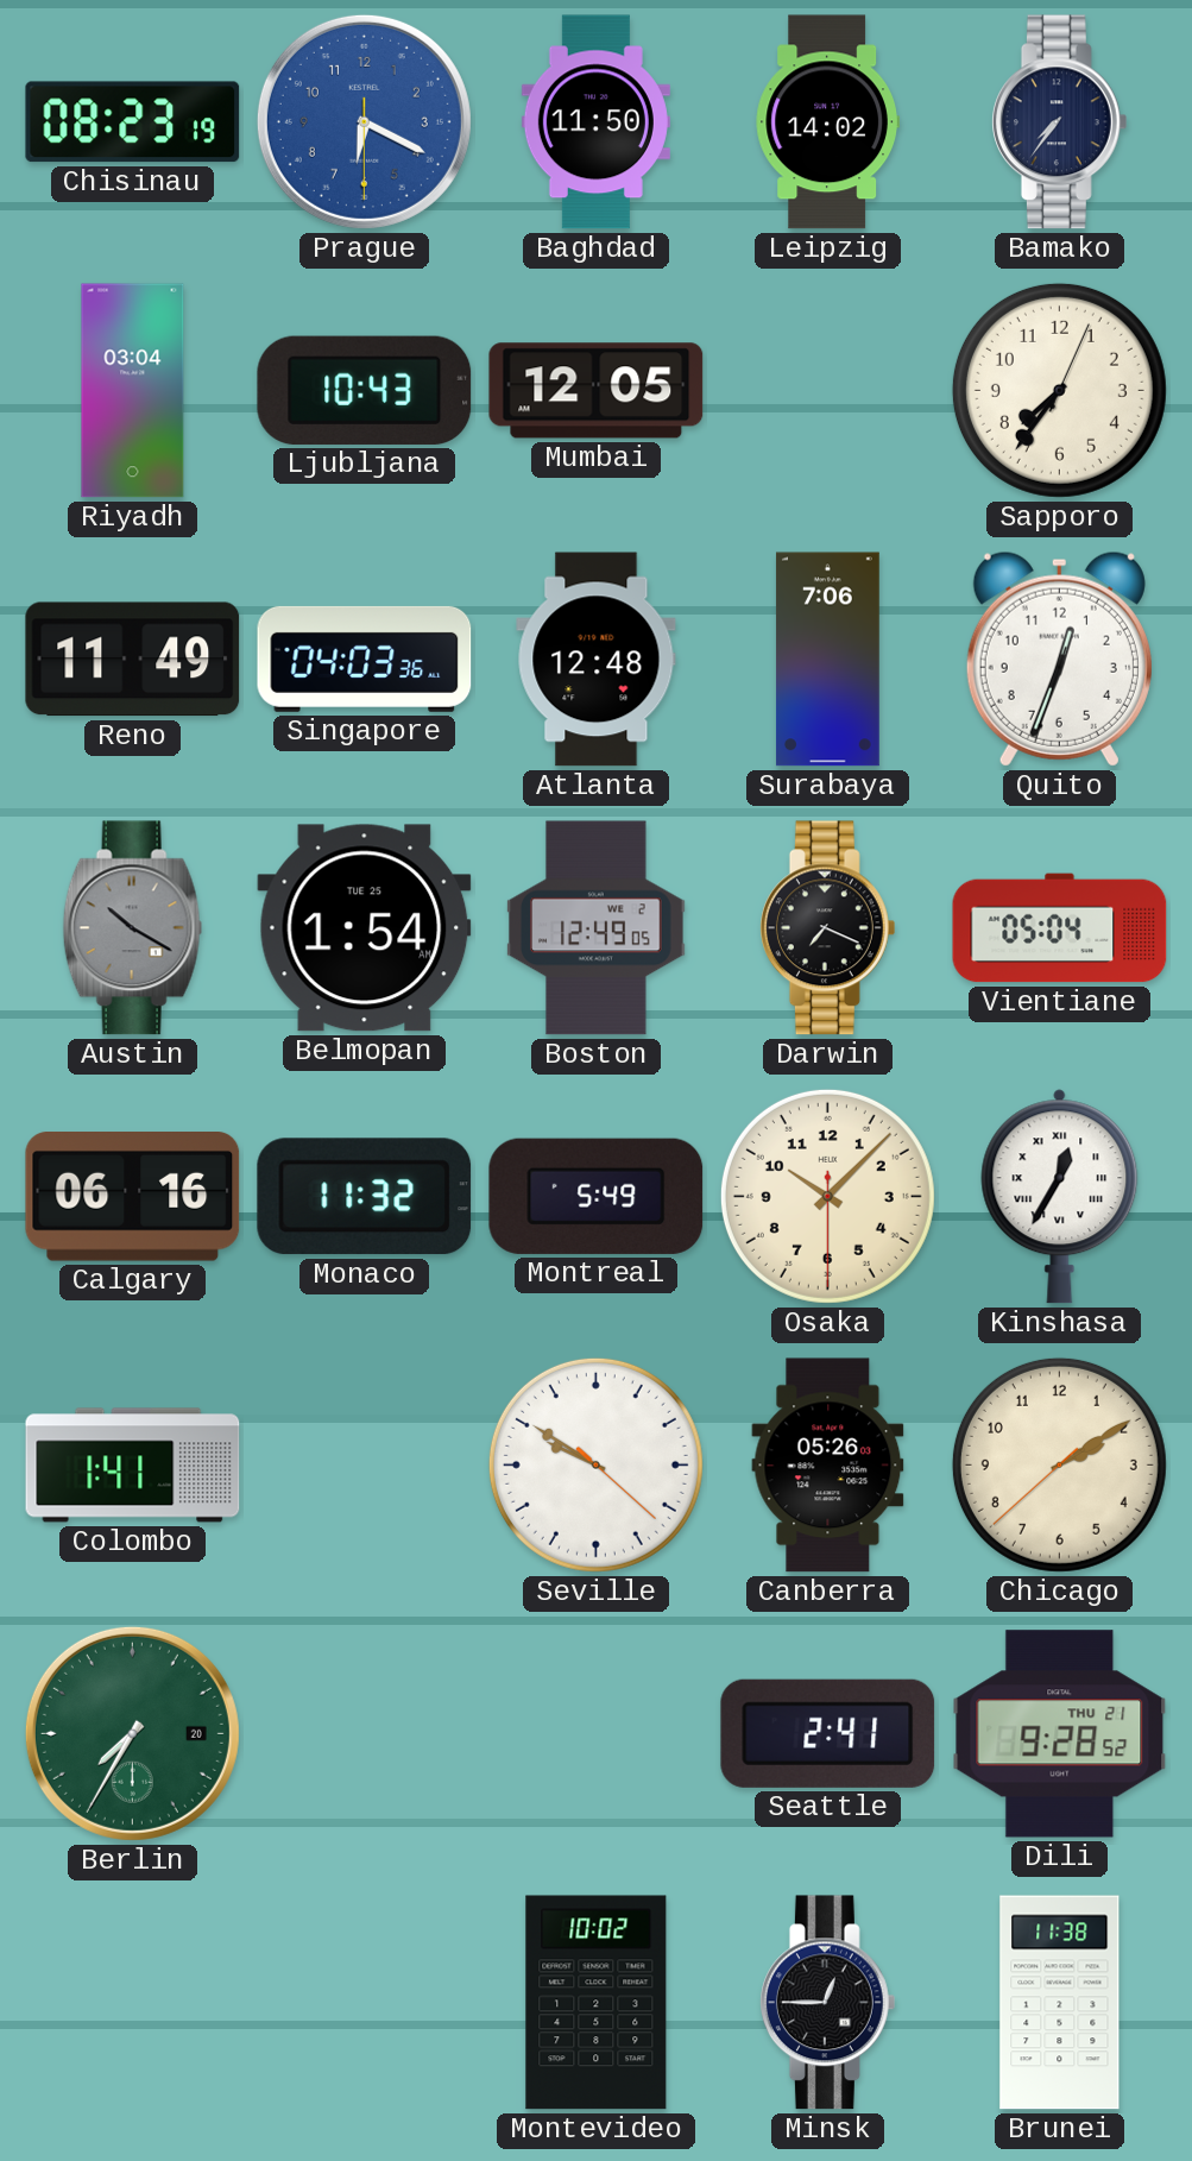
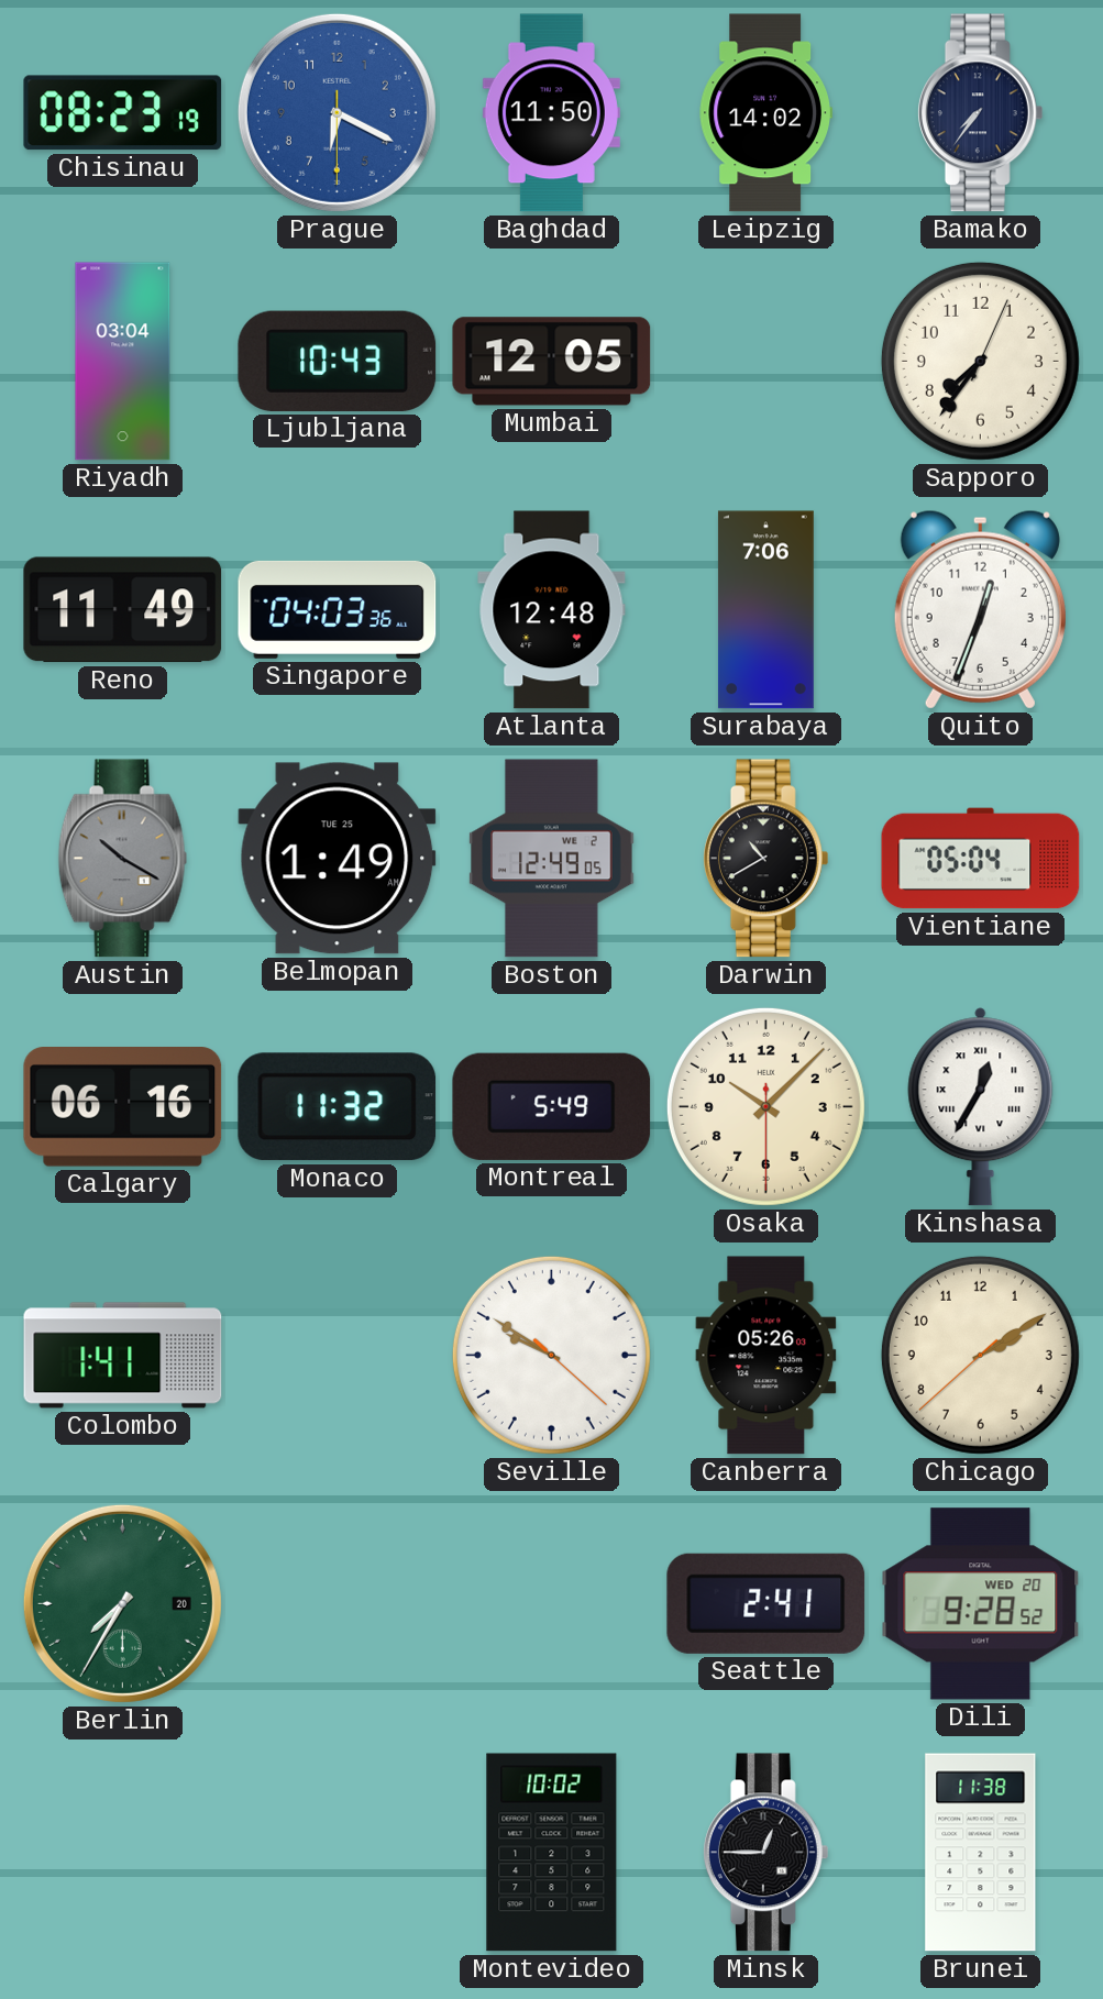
Belmopan: 1:54 -> 1:49 (338, 859)
Darwin: 7:19 -> 10:40 (765, 859)
Dili date: THU 21 -> WED 20 (981, 1604)
